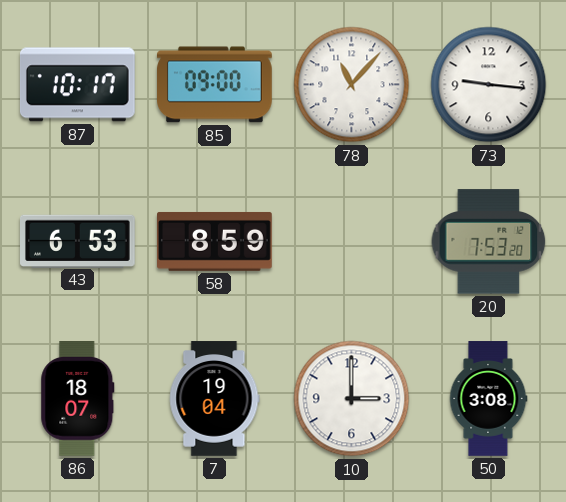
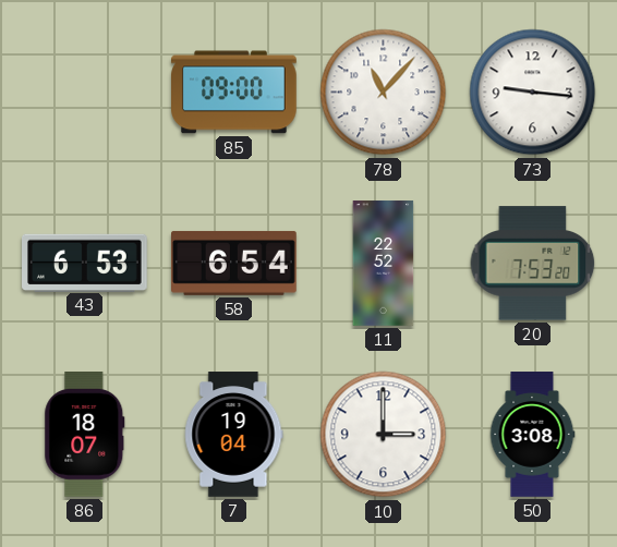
87: 10:17 -> none (77, 85)
58: 8:59 -> 6:54 (234, 263)
11: none -> 22:52 (384, 264)
